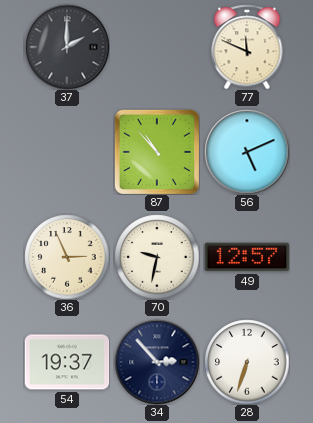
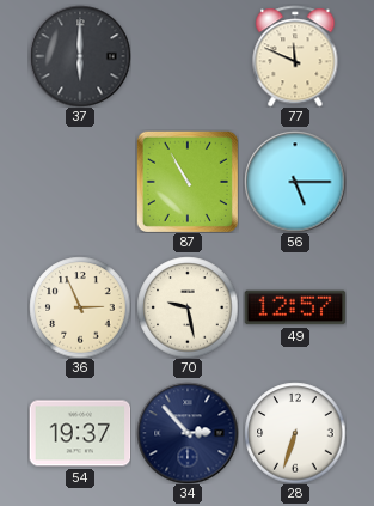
37: 2:00 -> 6:00 (80, 56)
87: 10:53 -> 10:55 (188, 182)
56: 5:11 -> 5:15 (295, 182)
70: 9:32 -> 9:28 (188, 307)
